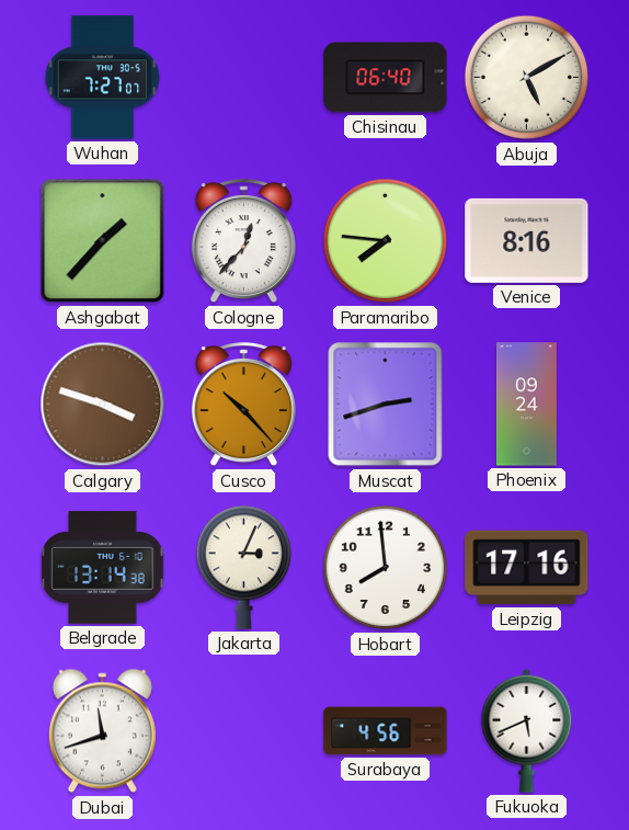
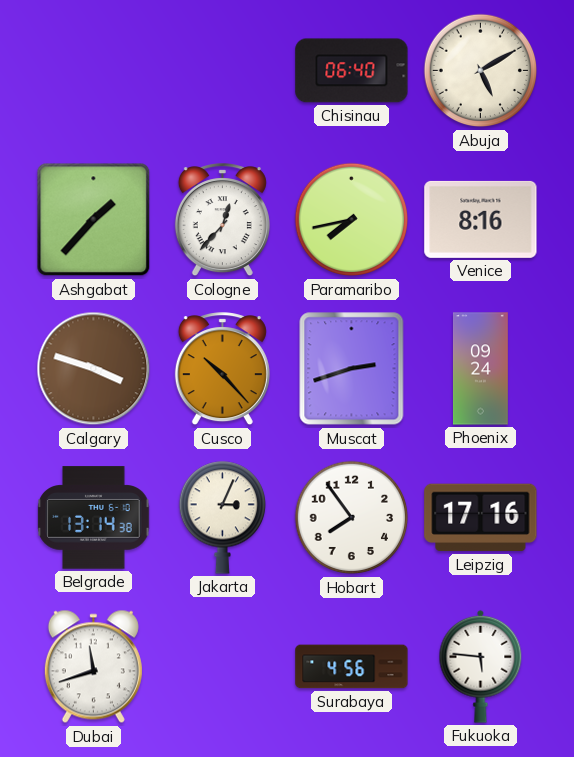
Wuhan: 7:27 -> none (103, 78)
Paramaribo: 7:46 -> 7:43 (352, 220)
Hobart: 7:59 -> 7:54 (352, 518)
Fukuoka: 5:41 -> 5:46 (481, 666)
